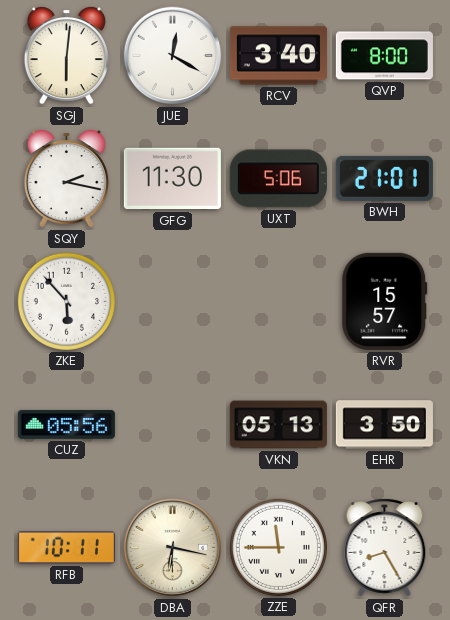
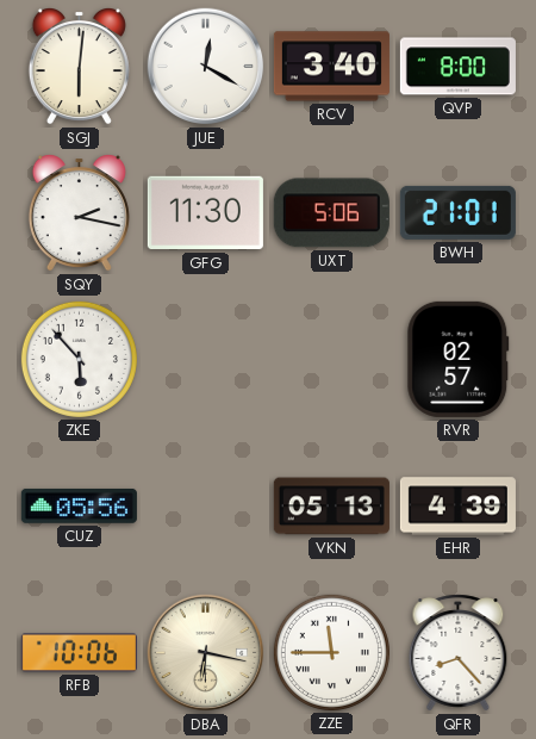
RVR: 15:57 -> 02:57 (459, 359)
EHR: 3:50 -> 4:39 (457, 507)
RFB: 10:11 -> 10:06 (79, 653)
QFR: 8:25 -> 8:23 (459, 653)
